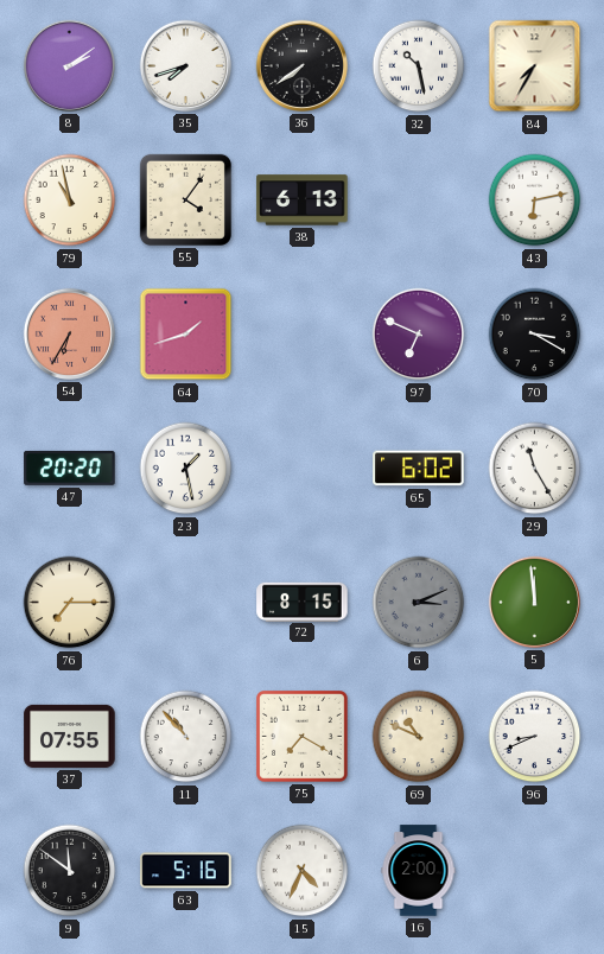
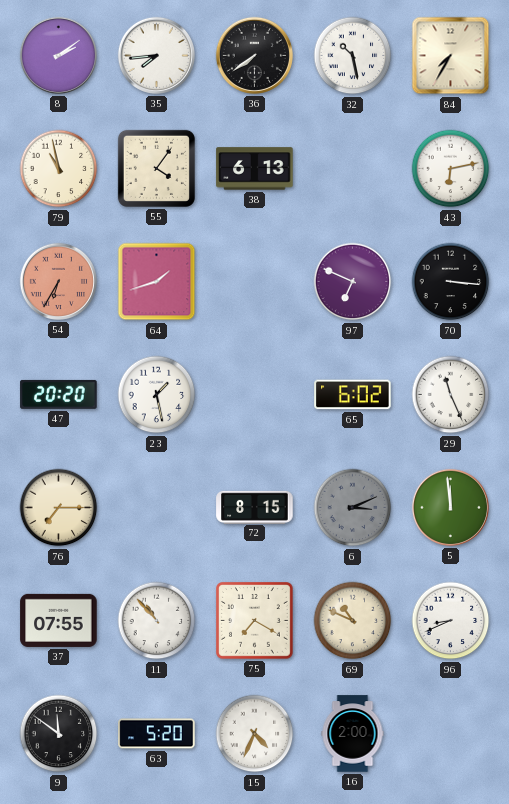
35: 7:42 -> 7:44 (156, 55)
70: 3:20 -> 3:16 (451, 282)
29: 11:25 -> 11:26 (451, 395)
63: 5:16 -> 5:20 (157, 734)
